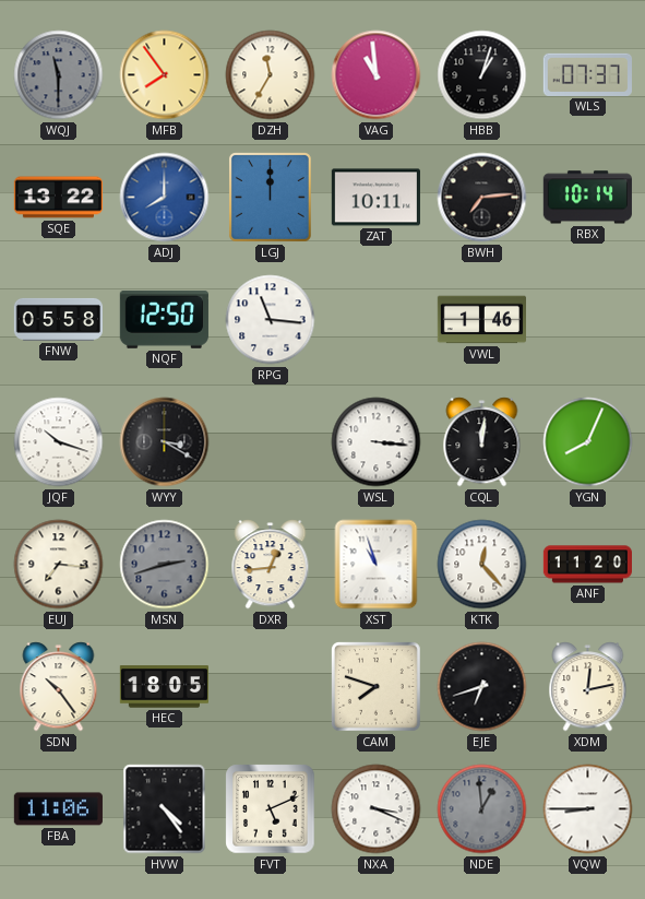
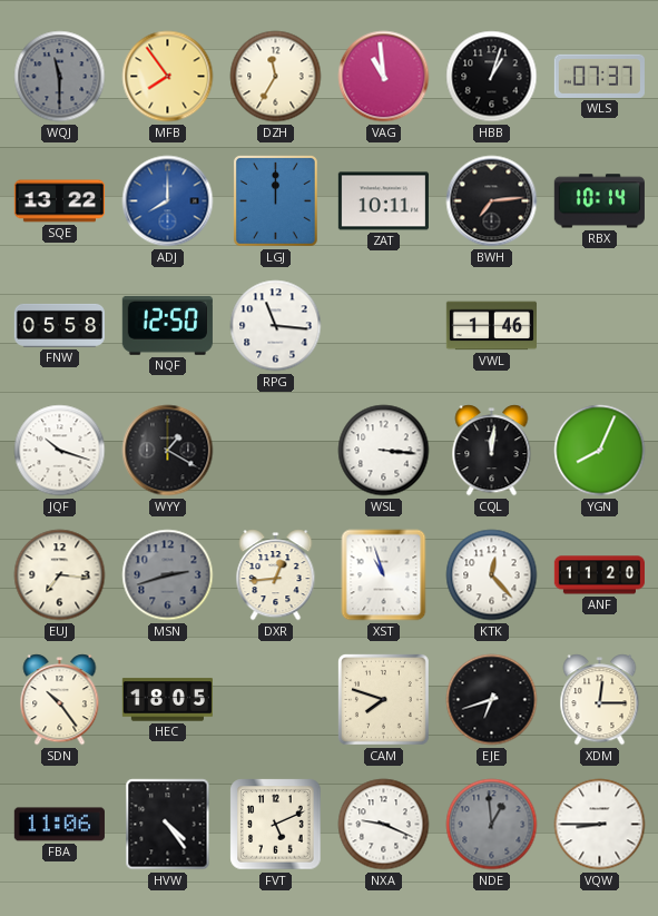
WYY: 3:20 -> 1:20 (168, 451)
XDM: 12:13 -> 12:15 (600, 700)
NXA: 3:19 -> 9:19 (384, 825)
